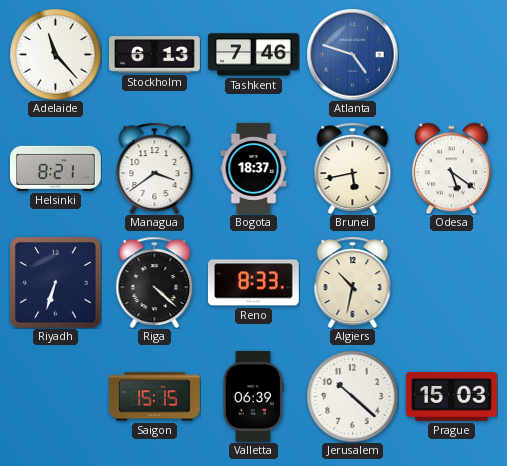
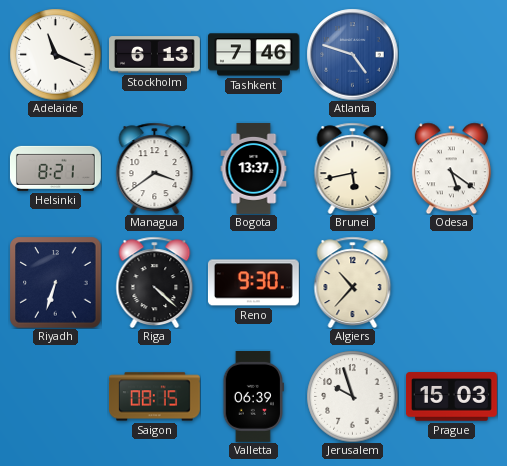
Adelaide: 11:23 -> 11:19 (55, 54)
Bogota: 18:37 -> 13:37 (254, 169)
Reno: 8:33 -> 9:30 (253, 283)
Algiers: 10:32 -> 10:37 (353, 282)
Saigon: 15:15 -> 08:15 (154, 397)
Jerusalem: 10:22 -> 9:57 (352, 396)
